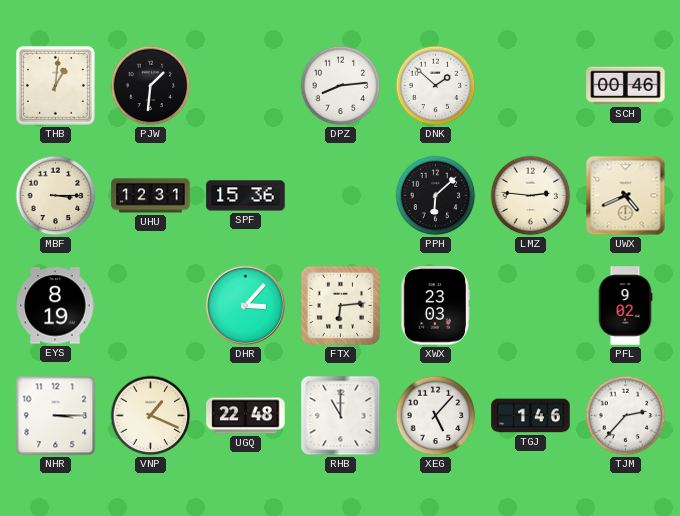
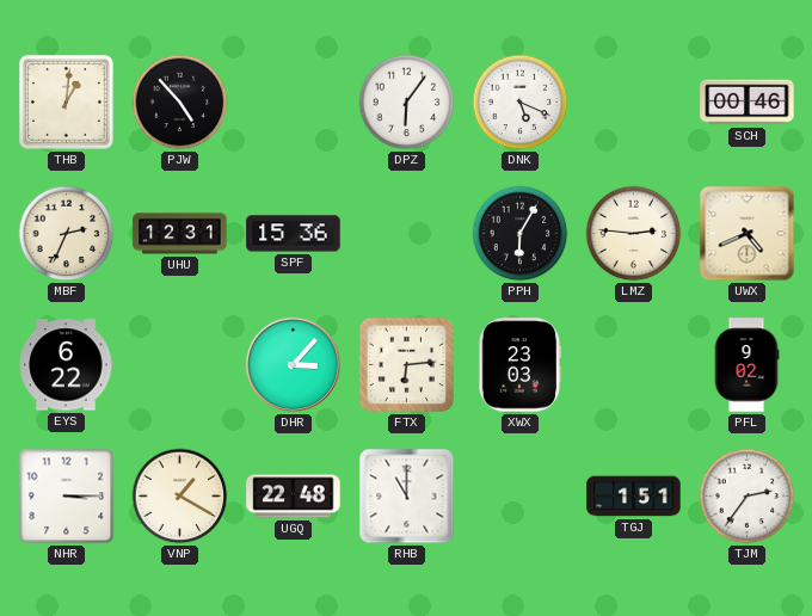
PJW: 1:31 -> 4:53 (180, 103)
DPZ: 8:14 -> 6:06 (407, 103)
DNK: 1:52 -> 5:19 (521, 103)
MBF: 3:15 -> 2:34 (67, 234)
PPH: 6:08 -> 6:05 (521, 234)
EYS: 8:19 -> 6:22 (66, 365)
VNP: 1:19 -> 1:20 (180, 497)
XEG: 5:07 -> none (436, 416)
TGJ: 1:46 -> 1:51 (634, 497)
TJM: 2:37 -> 2:36 (748, 497)
